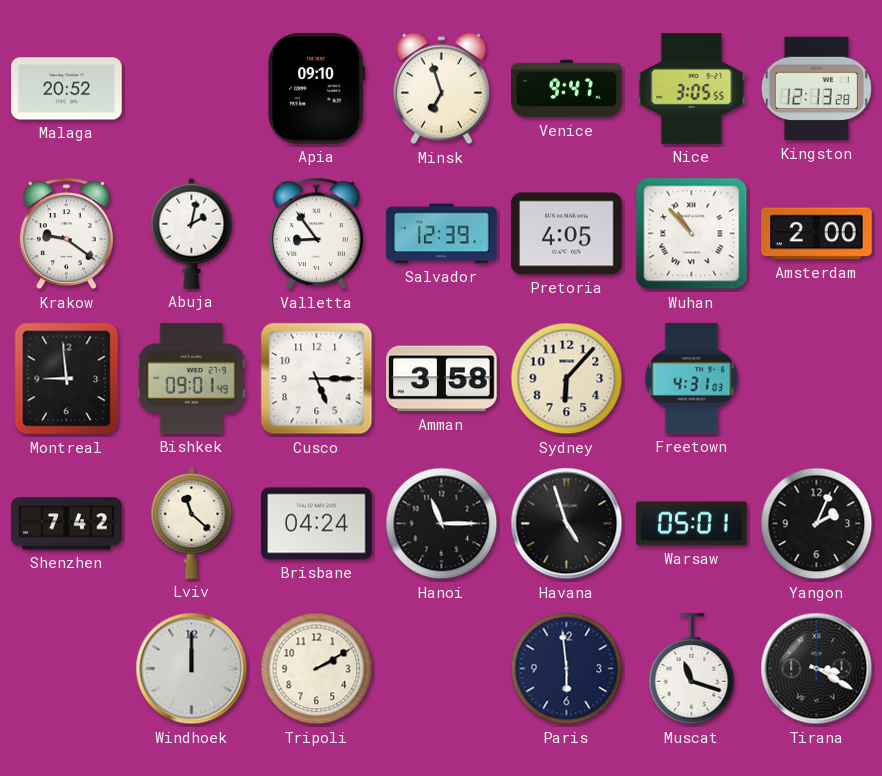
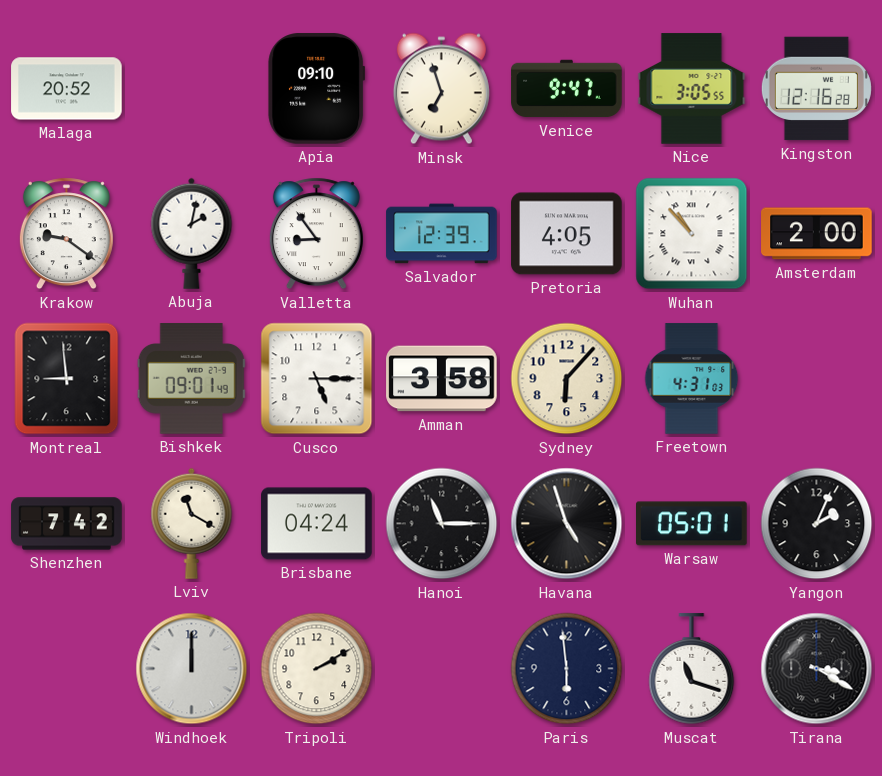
Kingston: 12:13 -> 12:16 (816, 89)
Lviv: 11:22 -> 11:20 (192, 523)
